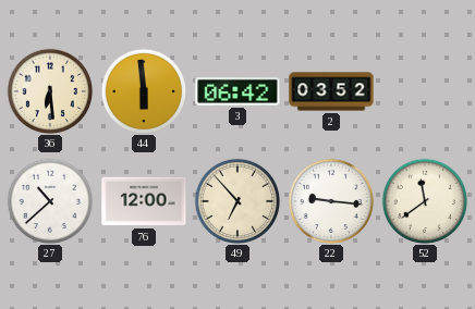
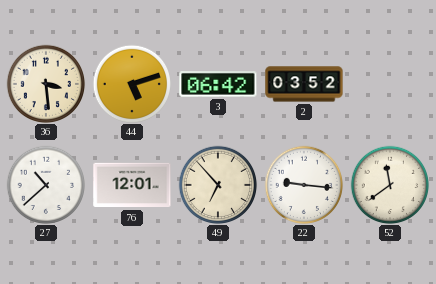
36: 6:29 -> 3:29 (46, 84)
44: 5:59 -> 5:12 (132, 84)
76: 12:00 -> 12:01 (132, 185)
